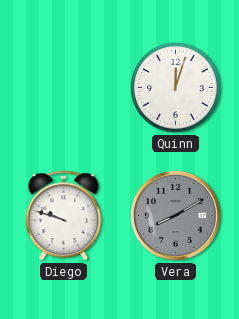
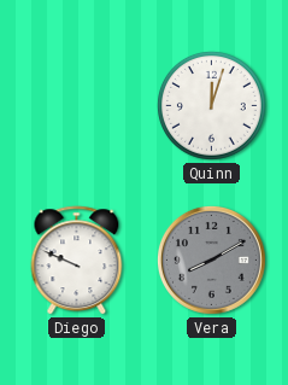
Diego: 9:48 -> 9:49 (77, 261)
